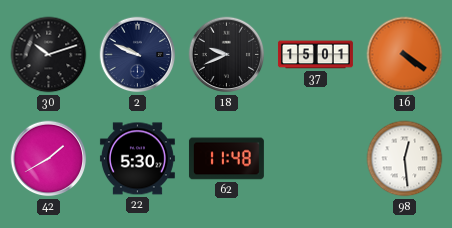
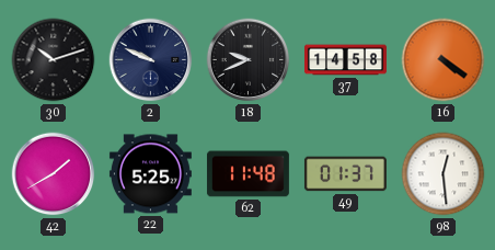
37: 15:01 -> 14:58 (346, 60)
22: 5:30 -> 5:25 (150, 174)
49: none -> 01:37 (345, 174)
